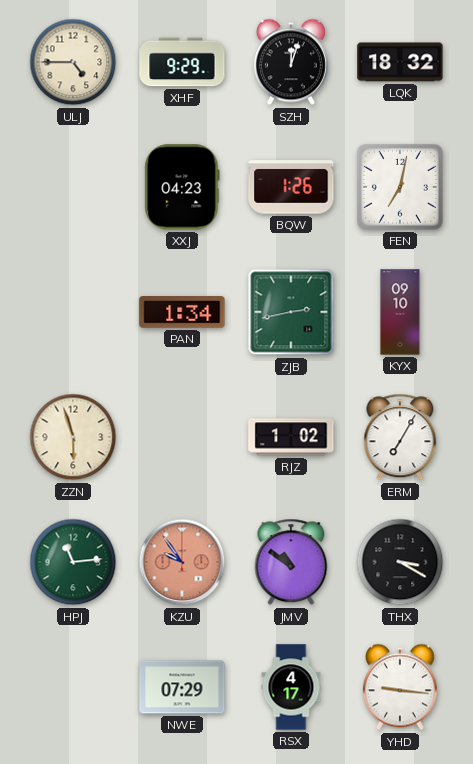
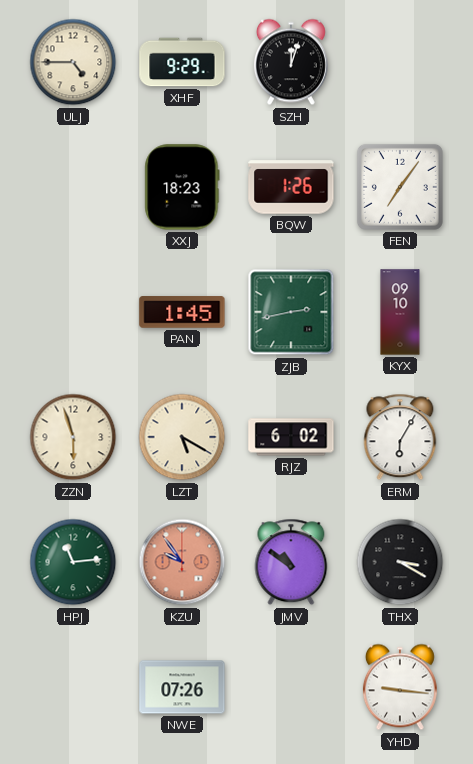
LQK: 18:32 -> none (400, 62)
XXJ: 04:23 -> 18:23 (182, 187)
FEN: 7:02 -> 7:06 (400, 187)
PAN: 1:34 -> 1:45 (182, 312)
LZT: none -> 5:20 (182, 437)
RJZ: 1:02 -> 6:02 (291, 437)
ERM: 7:05 -> 6:05 (400, 437)
NWE: 07:29 -> 07:26 (182, 687)
RSX: 4:17 -> none (291, 687)
